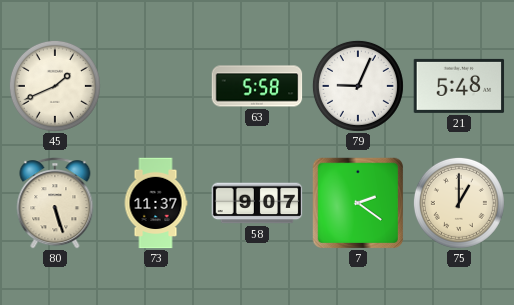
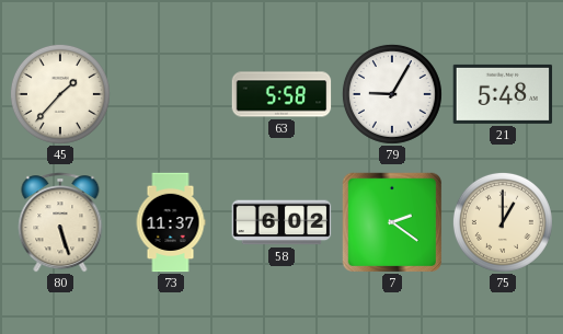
45: 1:41 -> 1:37 (60, 94)
79: 9:04 -> 9:05 (392, 94)
58: 9:07 -> 6:02 (281, 222)
